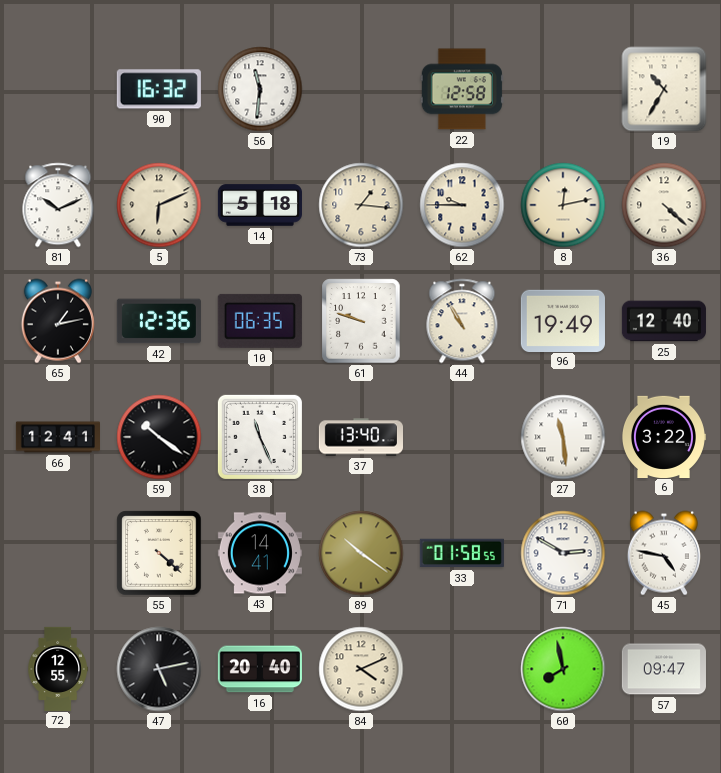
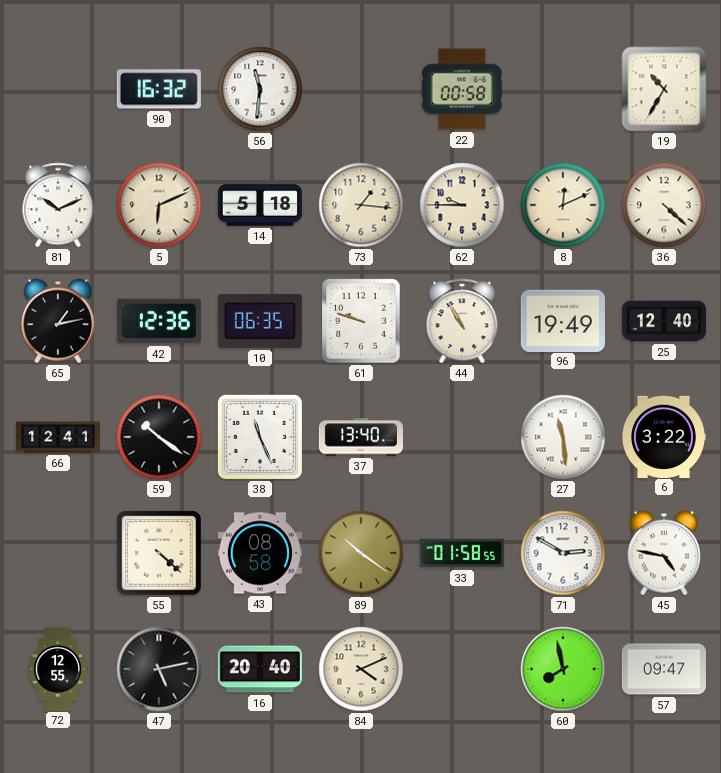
22: 12:58 -> 00:58 (462, 89)
8: 12:13 -> 12:11 (563, 205)
43: 14:41 -> 08:58 (260, 553)
